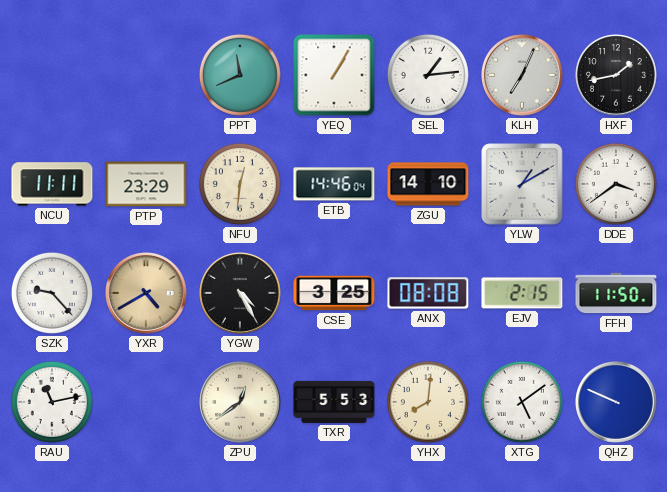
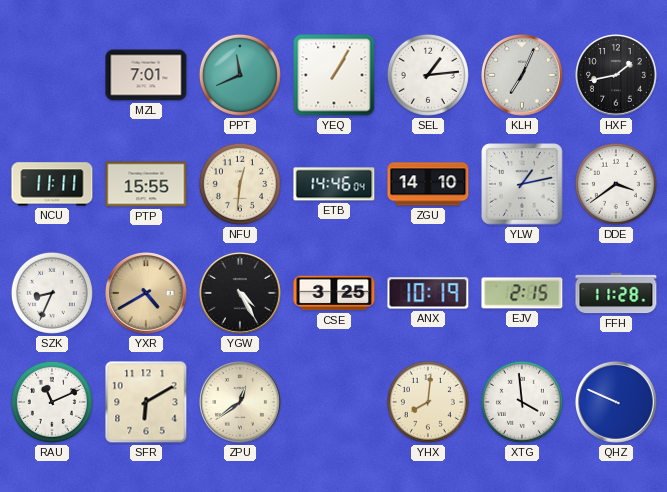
MZL: none -> 7:01 (146, 75)
PTP: 23:29 -> 15:55 (146, 184)
YLW: 1:10 -> 1:13 (522, 184)
SZK: 9:23 -> 8:34 (52, 293)
ANX: 08:08 -> 10:19 (428, 293)
FFH: 11:50 -> 11:28 (616, 293)
RAU: 11:13 -> 11:11 (52, 402)
SFR: none -> 6:10 (146, 402)
TXR: 5:53 -> none (334, 402)
XTG: 5:09 -> 3:59 (522, 402)
